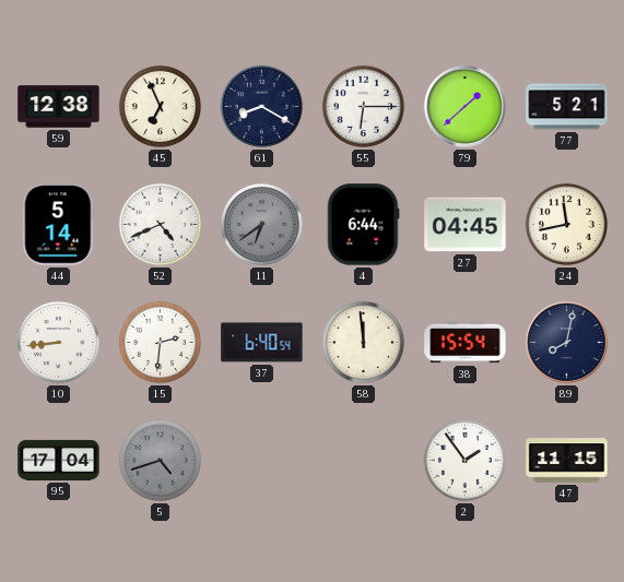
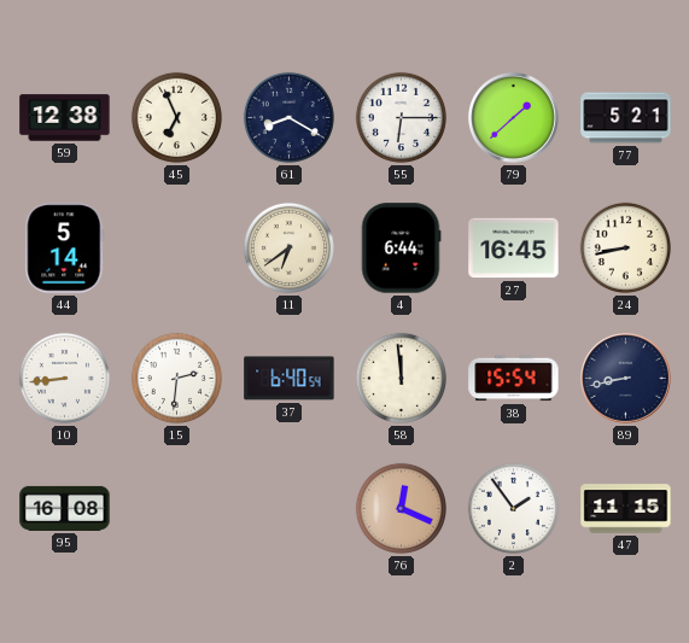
52: 4:41 -> none (160, 224)
11 dial: grey -> cream (288, 247)
27: 04:45 -> 16:45 (514, 249)
24: 11:43 -> 8:43 (625, 247)
89: 8:02 -> 8:43 (626, 379)
95: 17:04 -> 16:08 (65, 508)
5: 4:42 -> none (160, 460)
76: none -> 12:19 (401, 508)
